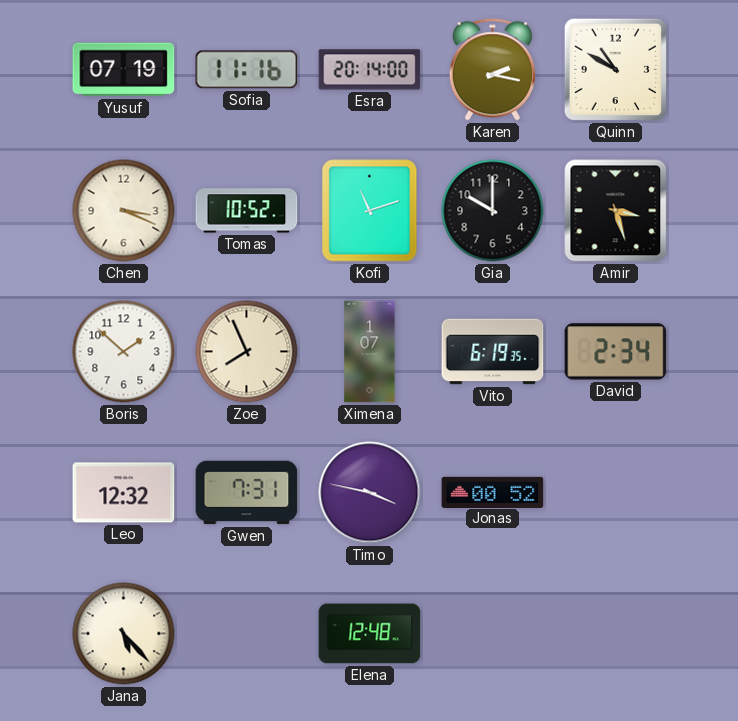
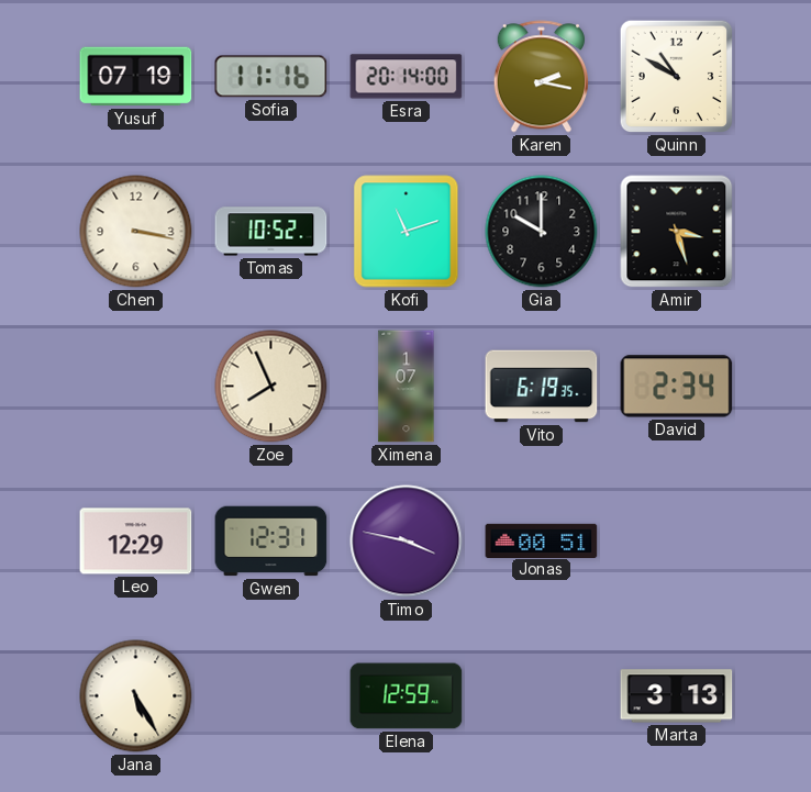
Chen: 3:19 -> 3:17 (136, 232)
Boris: 1:52 -> none (124, 352)
Leo: 12:32 -> 12:29 (136, 542)
Gwen: 7:31 -> 12:31 (271, 542)
Jonas: 00:52 -> 00:51 (542, 540)
Jana: 5:23 -> 5:25 (136, 696)
Elena: 12:48 -> 12:59 (407, 696)
Marta: none -> 3:13 (677, 696)
